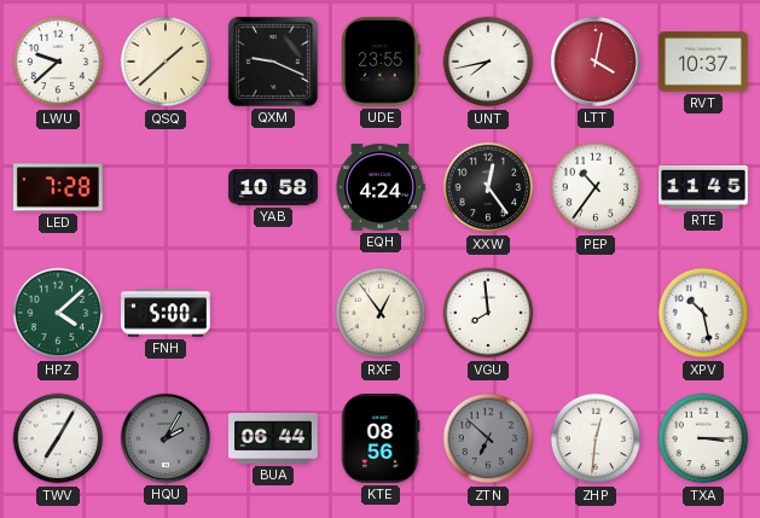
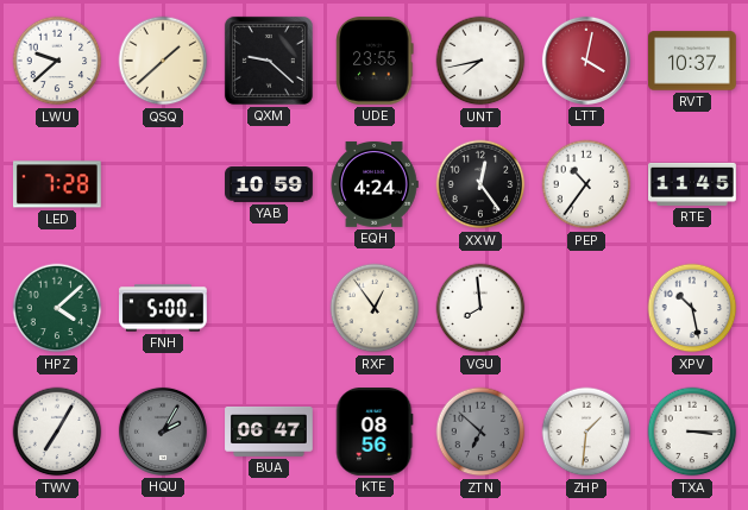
QXM: 9:19 -> 9:22 (269, 61)
YAB: 10:58 -> 10:59 (269, 184)
BUA: 06:44 -> 06:47 (269, 432)
ZHP: 12:31 -> 1:31 (586, 432)
